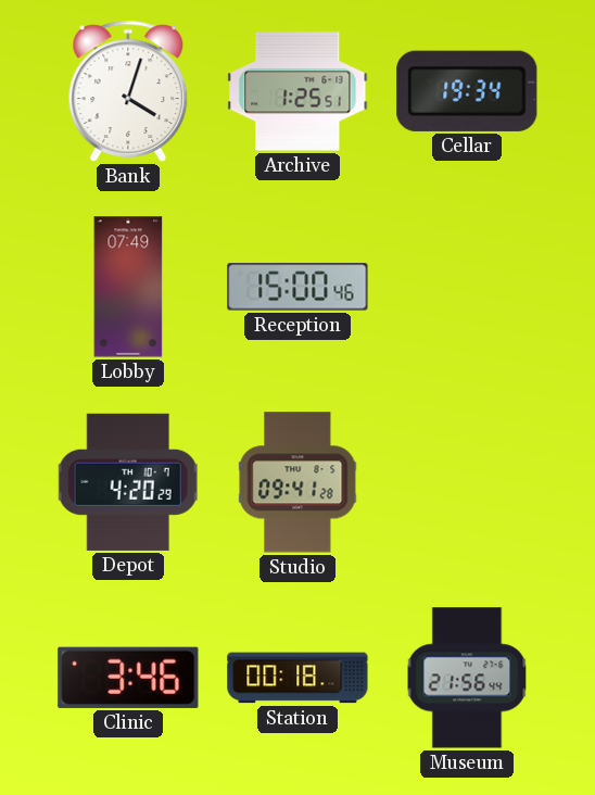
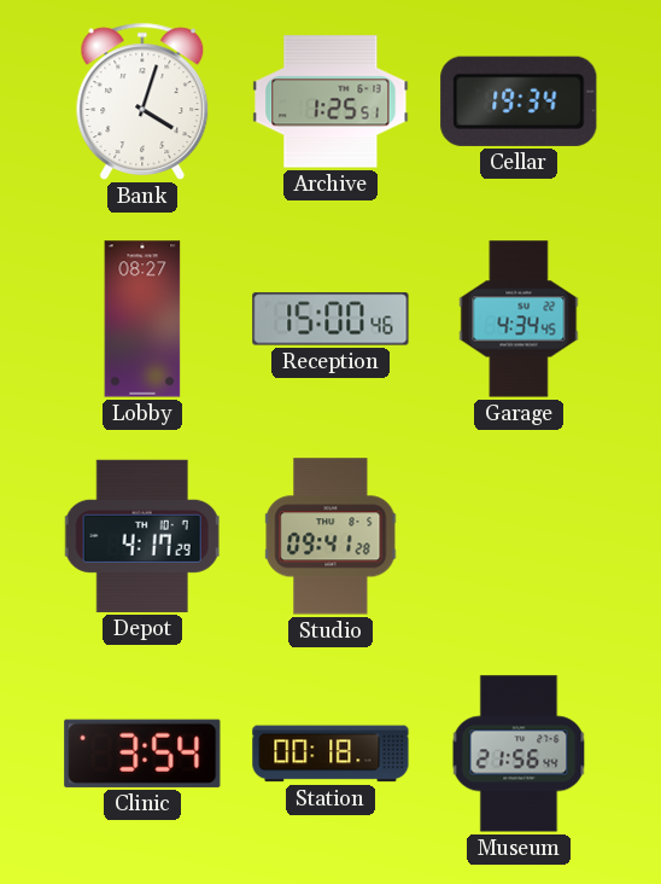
Lobby: 07:49 -> 08:27 (142, 319)
Garage: none -> 4:34 (519, 319)
Depot: 4:20 -> 4:17 (142, 536)
Clinic: 3:46 -> 3:54 (142, 754)
